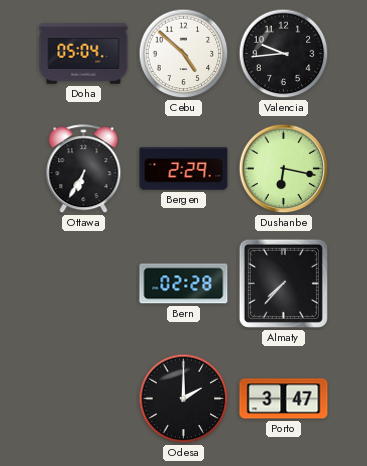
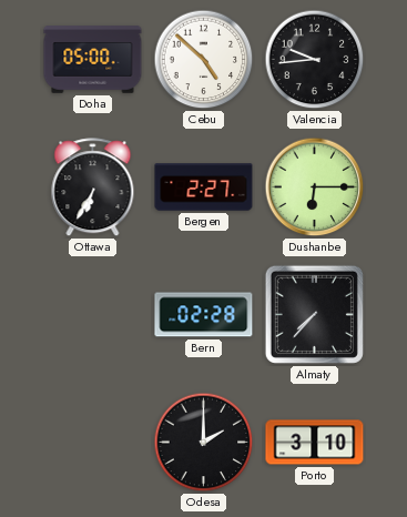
Doha: 05:04 -> 05:00 (93, 60)
Bergen: 2:29 -> 2:27 (204, 187)
Dushanbe: 6:17 -> 6:15 (315, 187)
Porto: 3:47 -> 3:10 (315, 443)
